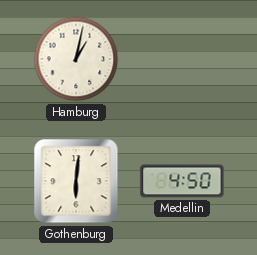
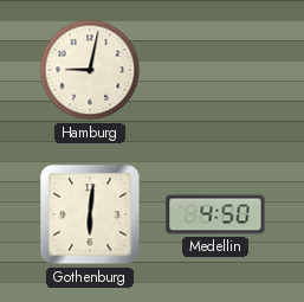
Hamburg: 1:02 -> 9:02 (90, 70)
